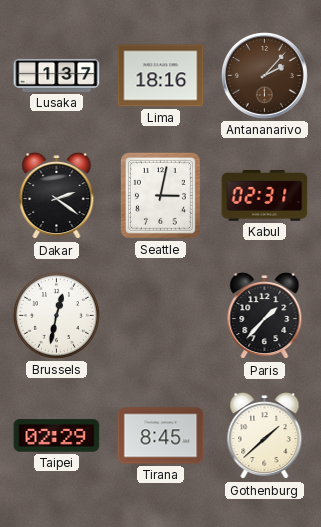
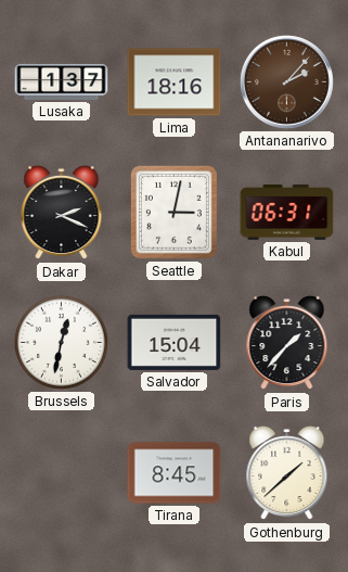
Dakar: 2:21 -> 2:19 (62, 213)
Kabul: 02:31 -> 06:31 (287, 213)
Salvador: none -> 15:04 (175, 342)
Taipei: 02:29 -> none (57, 436)
